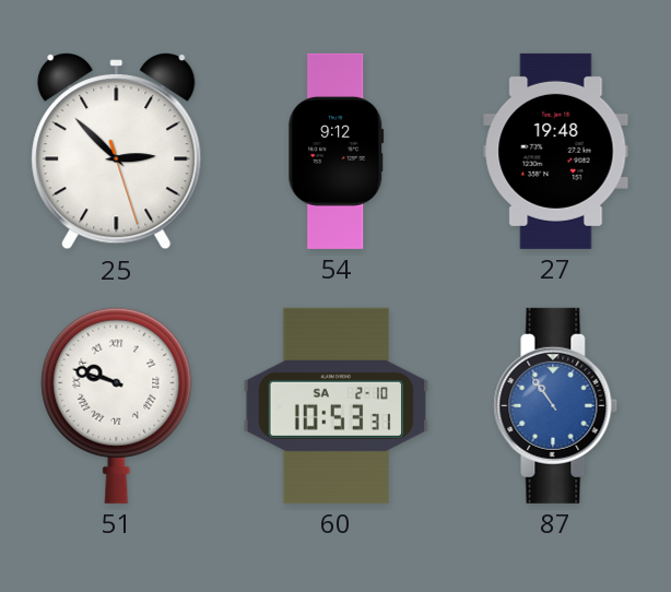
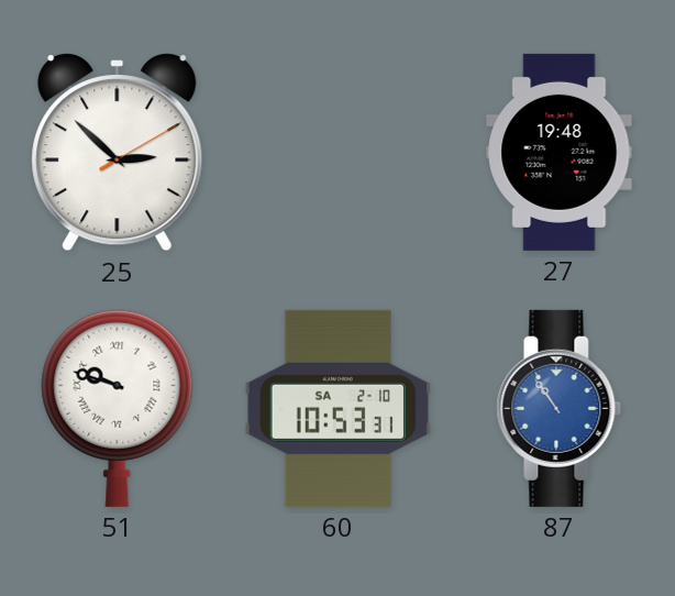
25: 2:52:27 -> 2:52:10 (118, 153)
54: 9:12 -> none (337, 151)
